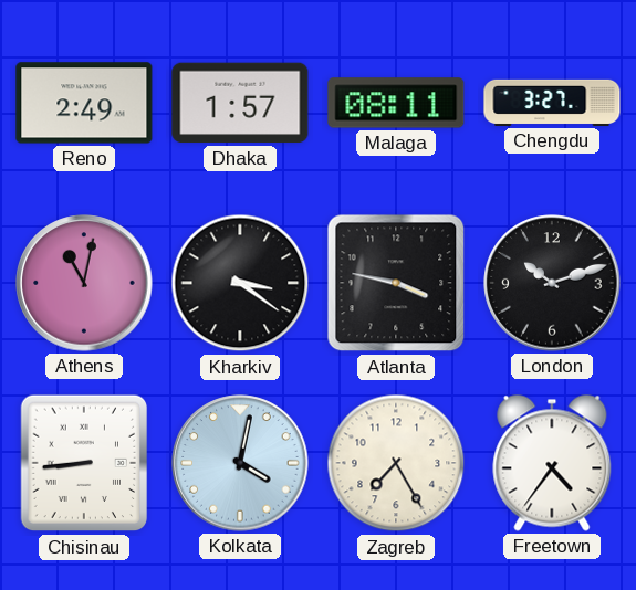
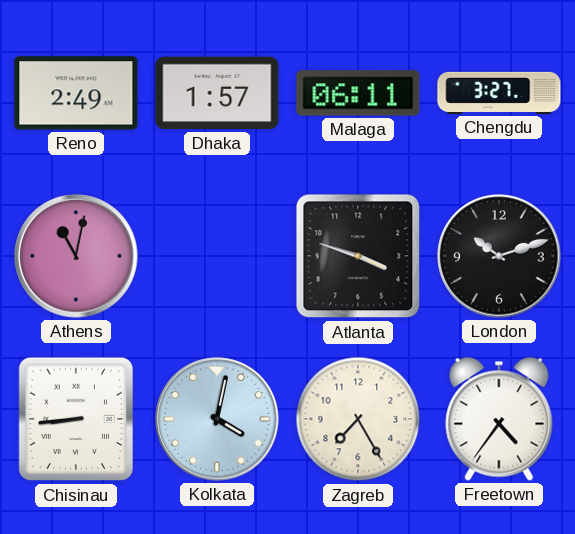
Malaga: 08:11 -> 06:11 (358, 93)
Kharkiv: 3:21 -> none (240, 283)
Atlanta: 3:47 -> 3:48 (358, 256)
